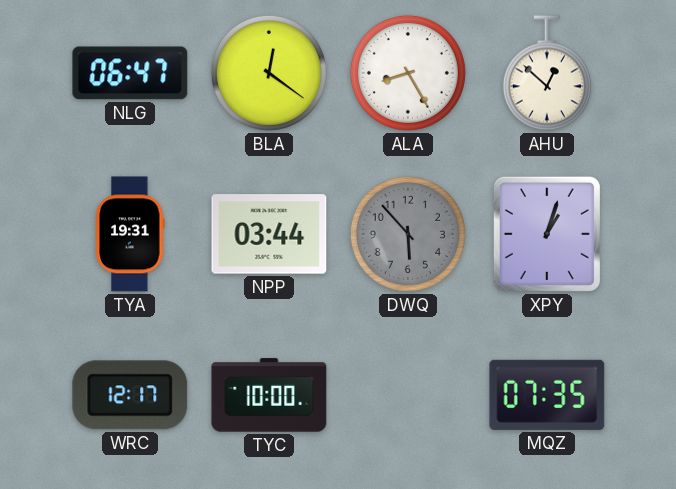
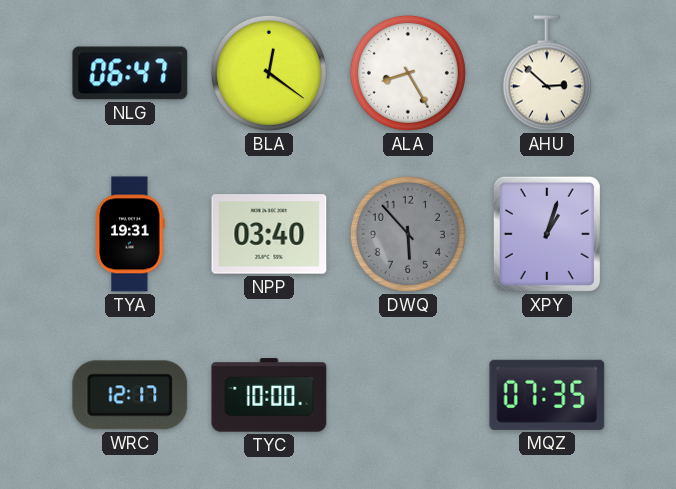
AHU: 12:52 -> 2:52 (547, 73)
NPP: 03:44 -> 03:40 (269, 234)
